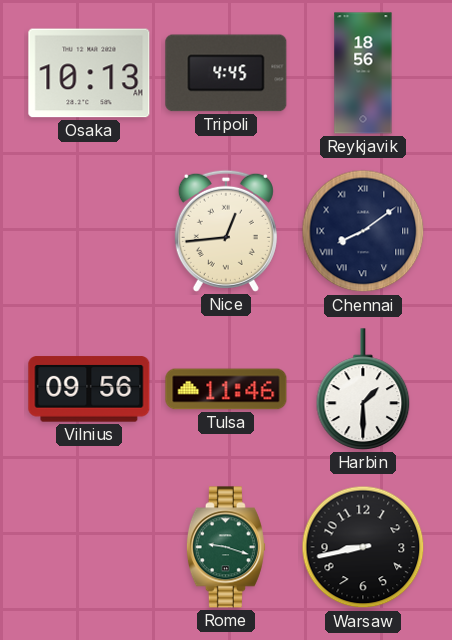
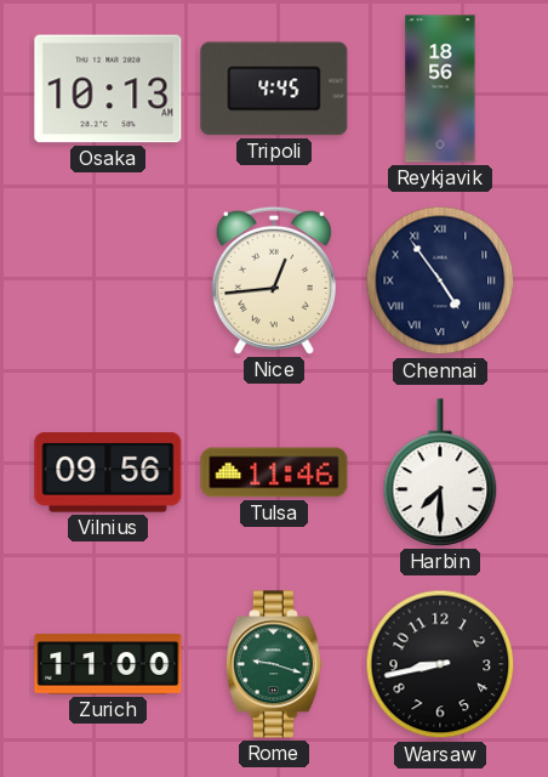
Chennai: 8:09 -> 4:54 (440, 280)
Harbin: 1:30 -> 7:30 (440, 472)
Zurich: none -> 11:00 (108, 664)
